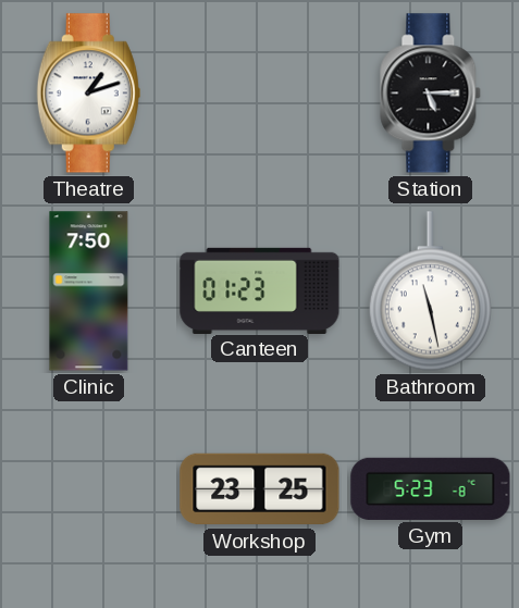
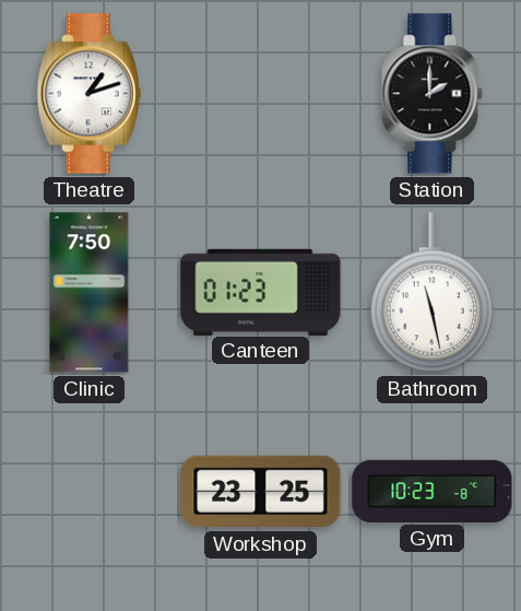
Station: 5:15 -> 2:00 (433, 94)
Gym: 5:23 -> 10:23 (433, 491)
